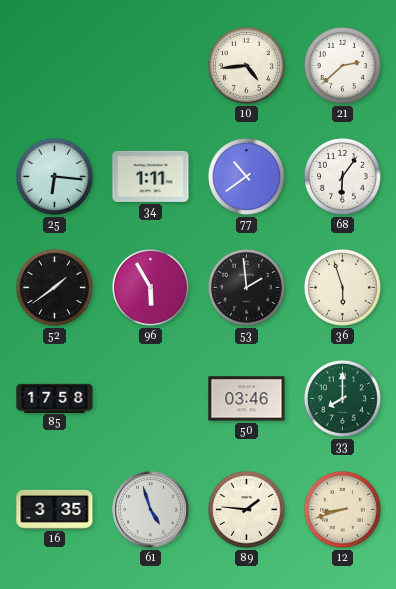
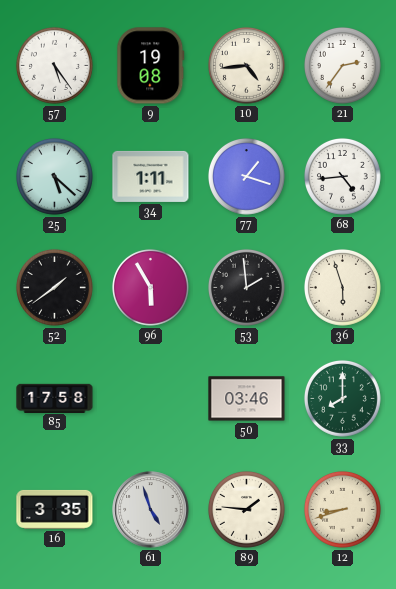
57: none -> 5:24 (54, 65)
9: none -> 19:08 (151, 66)
21: 2:38 -> 2:36 (342, 65)
25: 6:16 -> 5:22 (54, 176)
77: 10:39 -> 1:18 (246, 176)
68: 6:06 -> 4:44 (342, 176)
